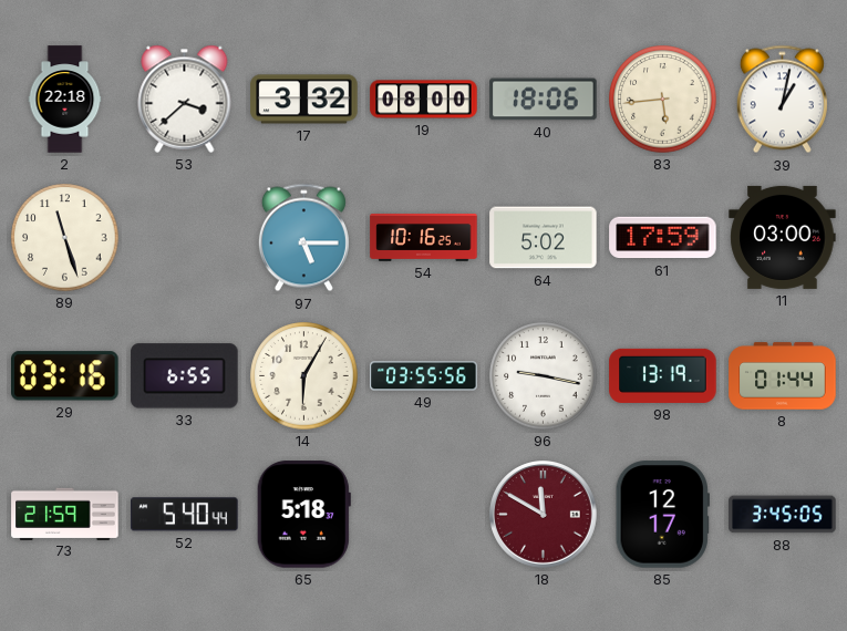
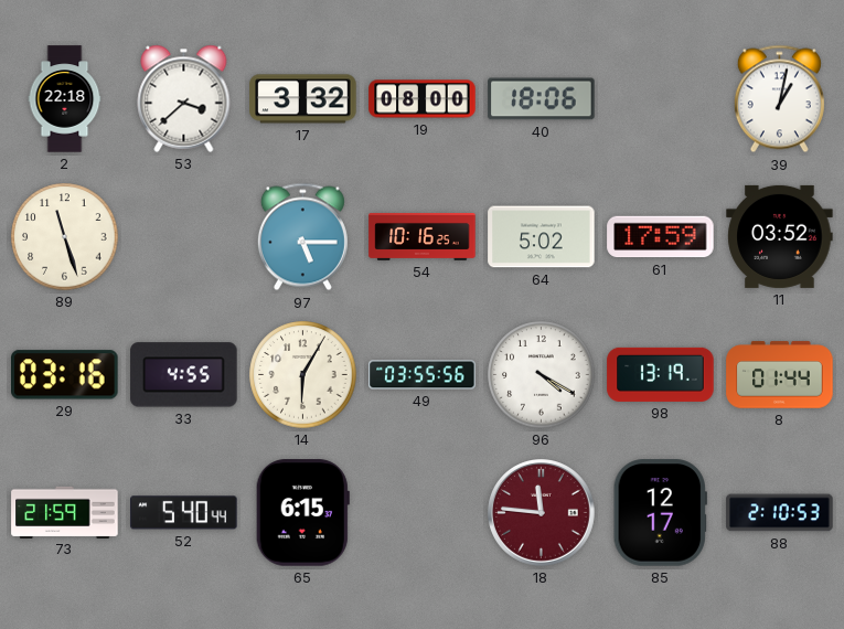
83: 5:44 -> none (663, 100)
11: 03:00 -> 03:52 (780, 236)
33: 6:55 -> 4:55 (184, 375)
96: 9:17 -> 4:20 (542, 375)
65: 5:18 -> 6:15 (302, 513)
18: 11:50 -> 11:46 (542, 513)
88: 3:45 -> 2:10 (780, 513)
